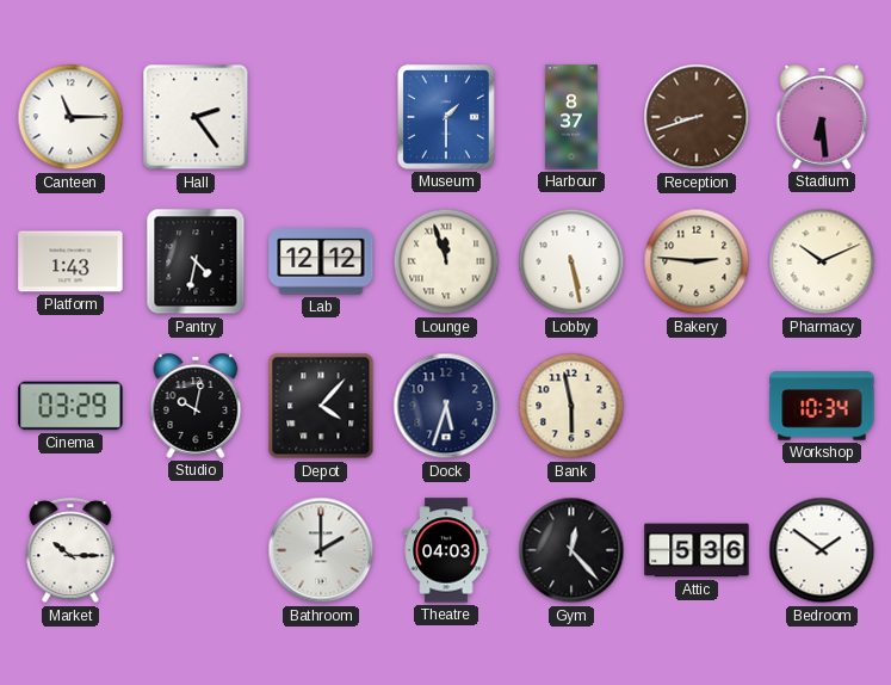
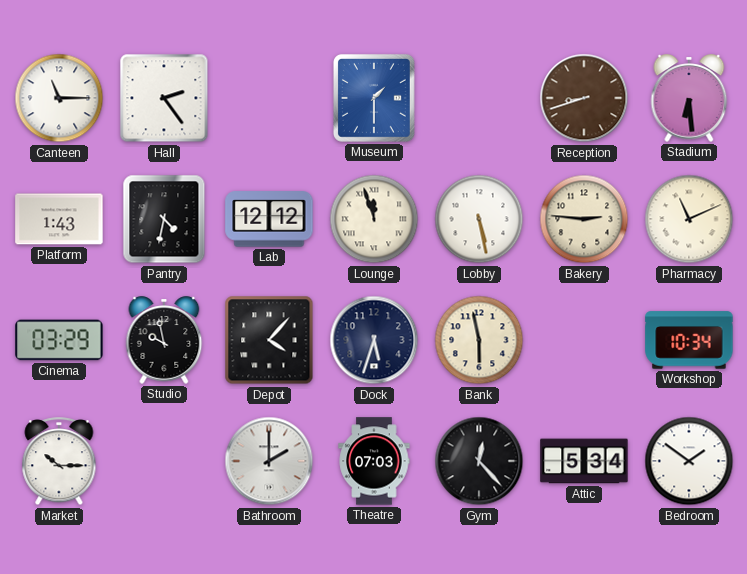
Harbour: 8:37 -> none (571, 117)
Pharmacy: 10:11 -> 11:11 (689, 219)
Studio: 10:02 -> 9:58 (164, 340)
Theatre: 04:03 -> 07:03 (374, 461)
Attic: 5:36 -> 5:34 (584, 461)
